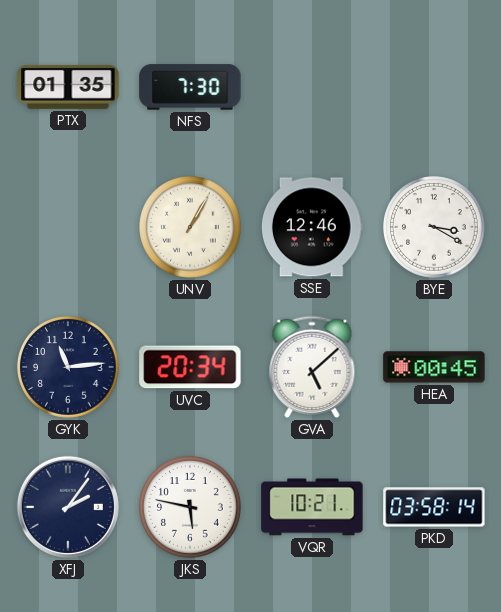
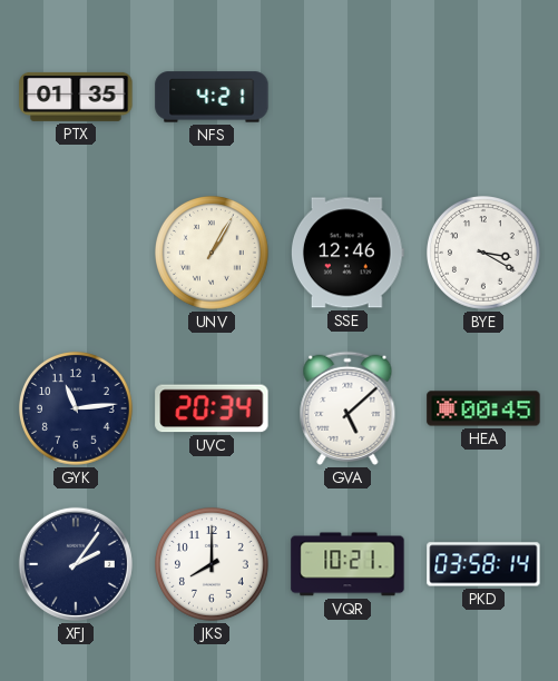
NFS: 7:30 -> 4:21 (212, 97)
JKS: 5:47 -> 8:00 (213, 565)
